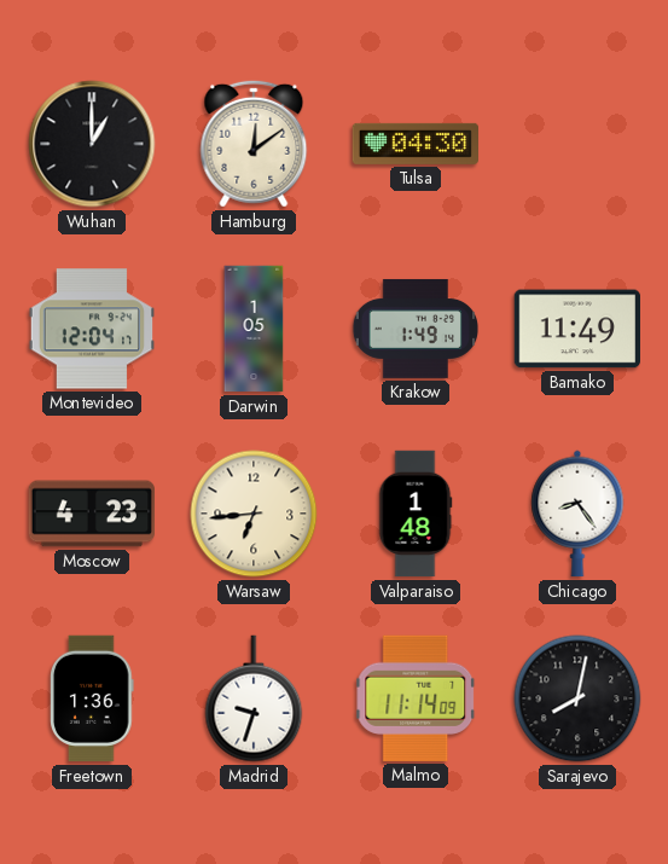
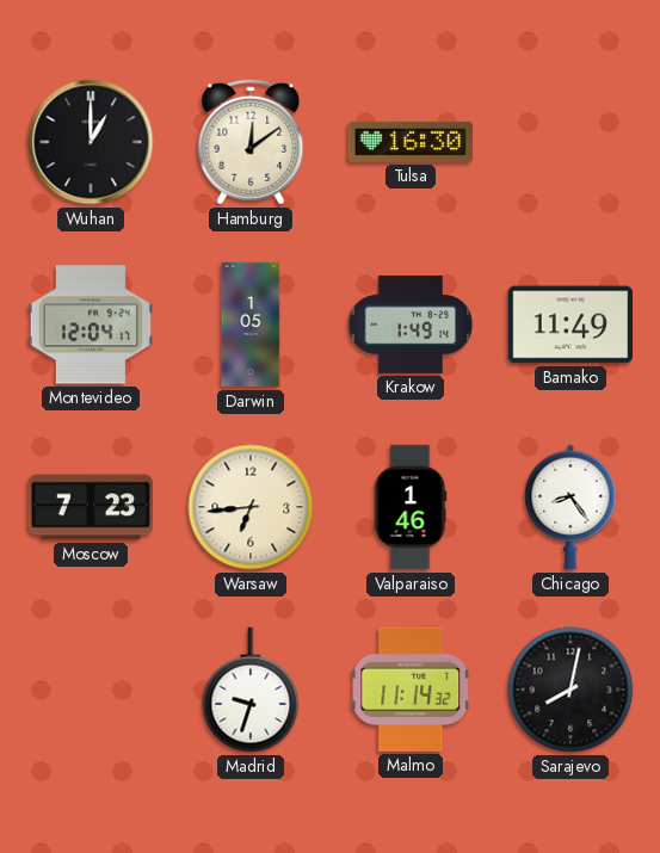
Tulsa: 04:30 -> 16:30 (409, 142)
Moscow: 4:23 -> 7:23 (90, 507)
Valparaiso: 1:48 -> 1:46 (411, 507)
Freetown: 1:36 -> none (93, 698)
Malmo: 11:14:09 -> 11:14:32 (412, 690)
